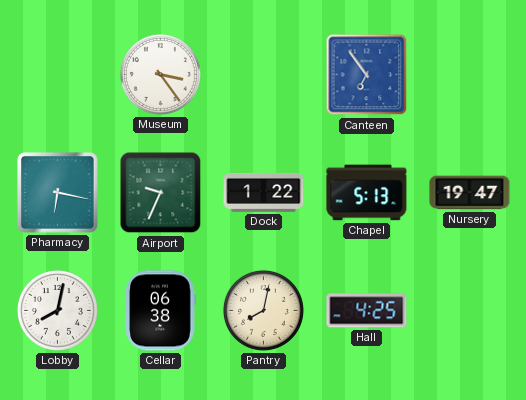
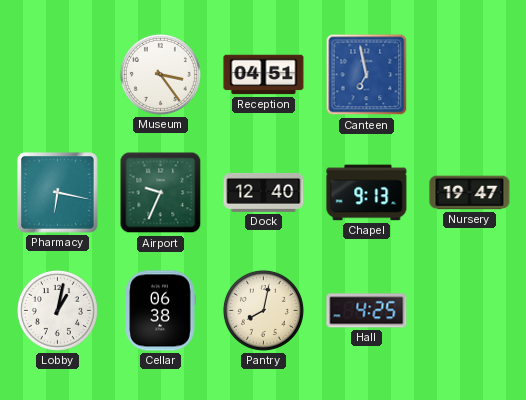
Reception: none -> 04:51 (264, 75)
Canteen: 6:54 -> 6:58 (367, 75)
Dock: 1:22 -> 12:40 (264, 193)
Chapel: 5:13 -> 9:13 (367, 193)
Lobby: 8:02 -> 1:02 (57, 310)
